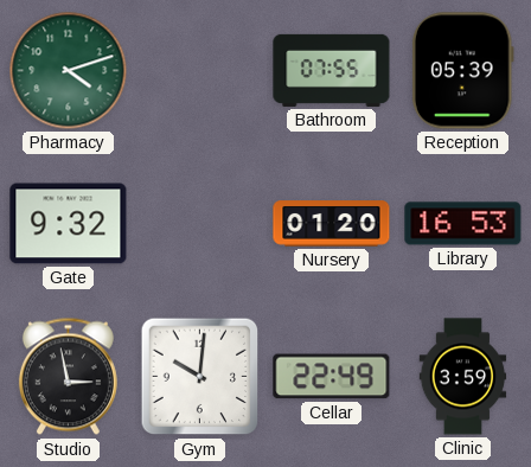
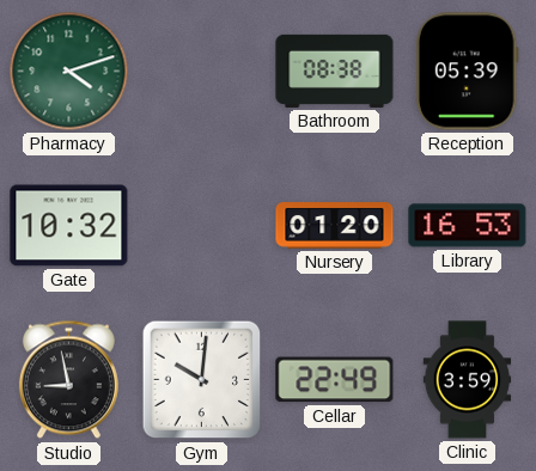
Bathroom: 07:55 -> 08:38 (335, 71)
Gate: 9:32 -> 10:32 (69, 226)
Studio: 2:58 -> 8:58 (68, 380)
